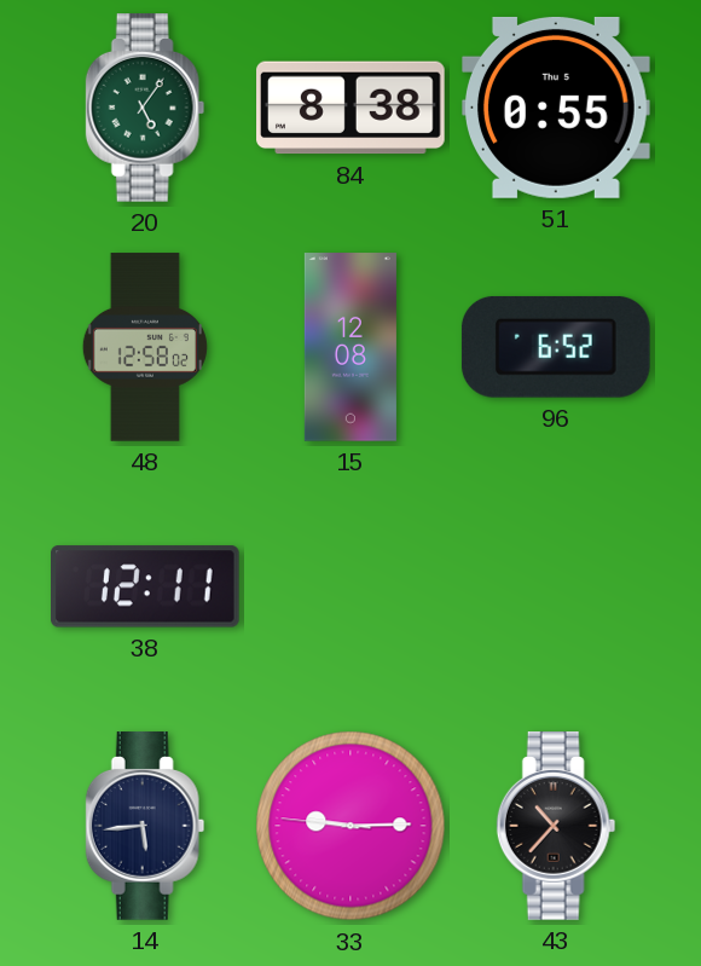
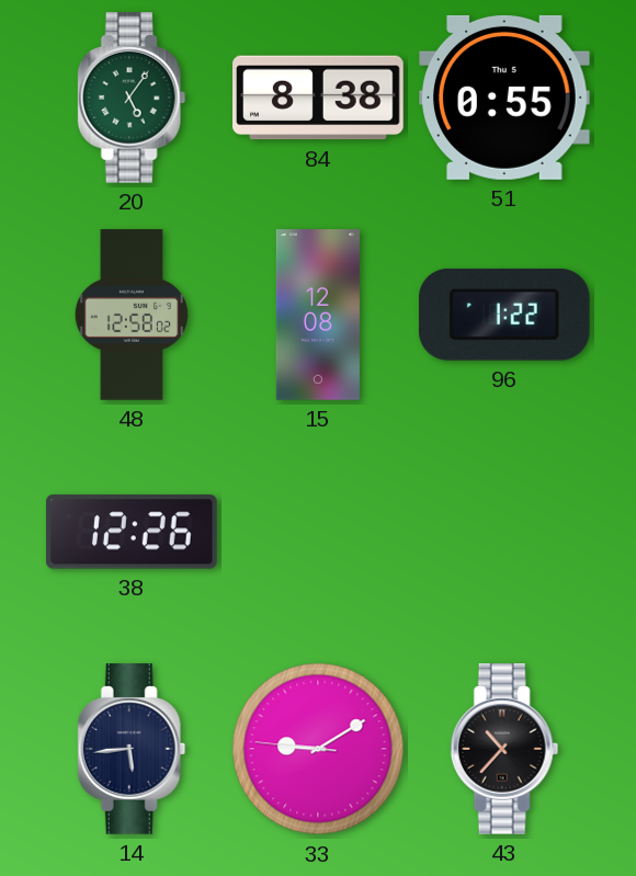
96: 6:52 -> 1:22 (504, 315)
38: 12:11 -> 12:26 (133, 532)
33: 9:14 -> 9:09 (318, 749)
